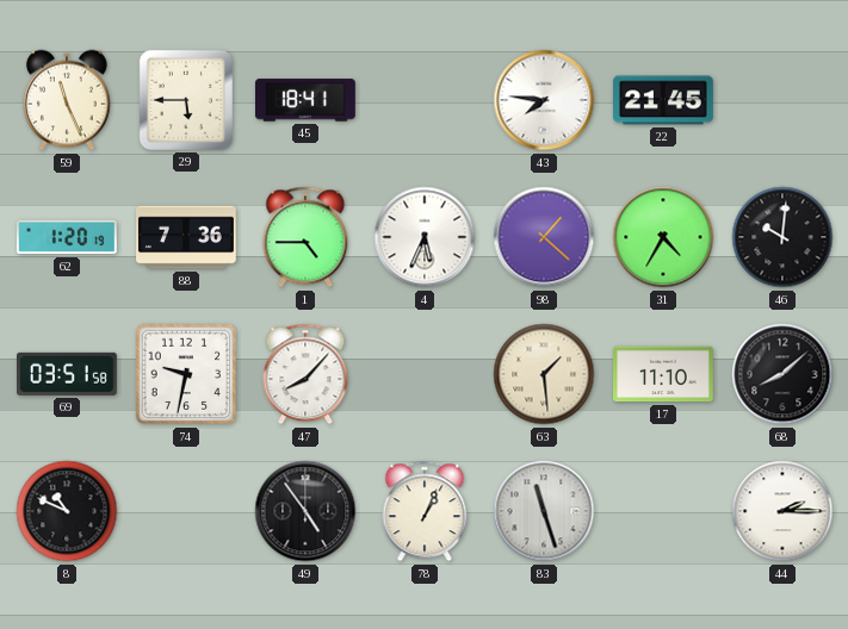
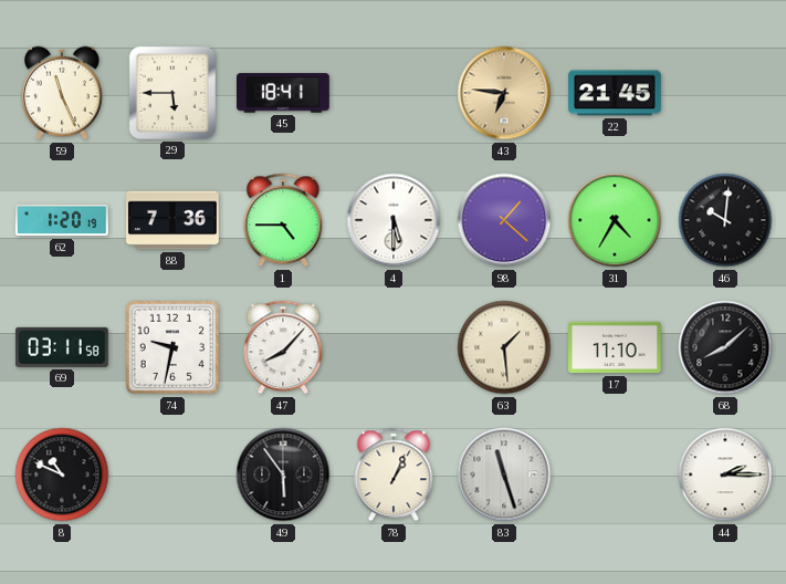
43: 7:46 -> 6:46 (504, 93)
43 dial: white -> champagne (504, 93)
4: 5:34 -> 5:30 (394, 220)
69: 03:51 -> 03:11 (63, 347)
49: 4:54 -> 5:54 (283, 474)
